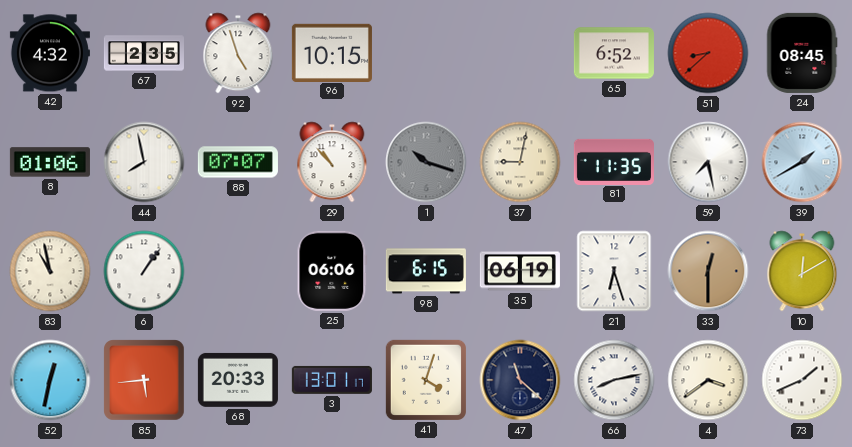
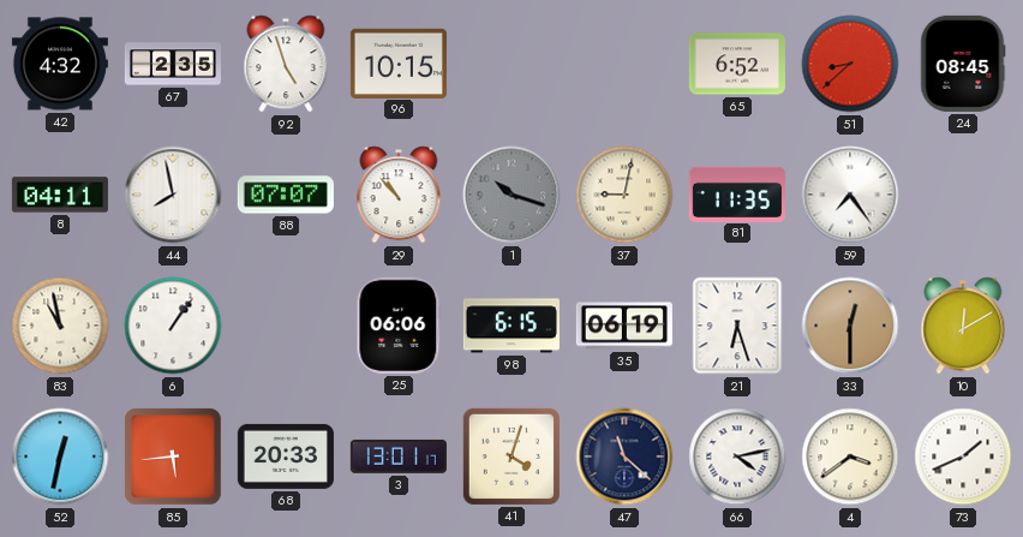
8: 01:06 -> 04:11 (60, 195)
59: 7:28 -> 7:24 (850, 195)
39: 1:40 -> none (802, 162)
66: 8:13 -> 4:13 (737, 457)
